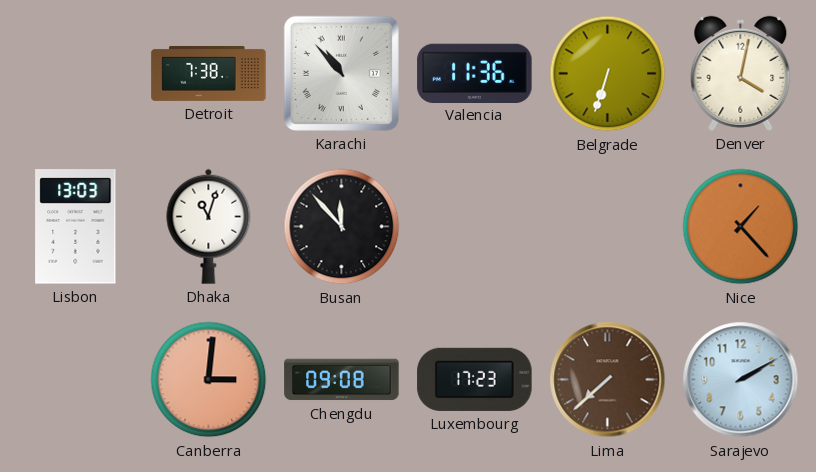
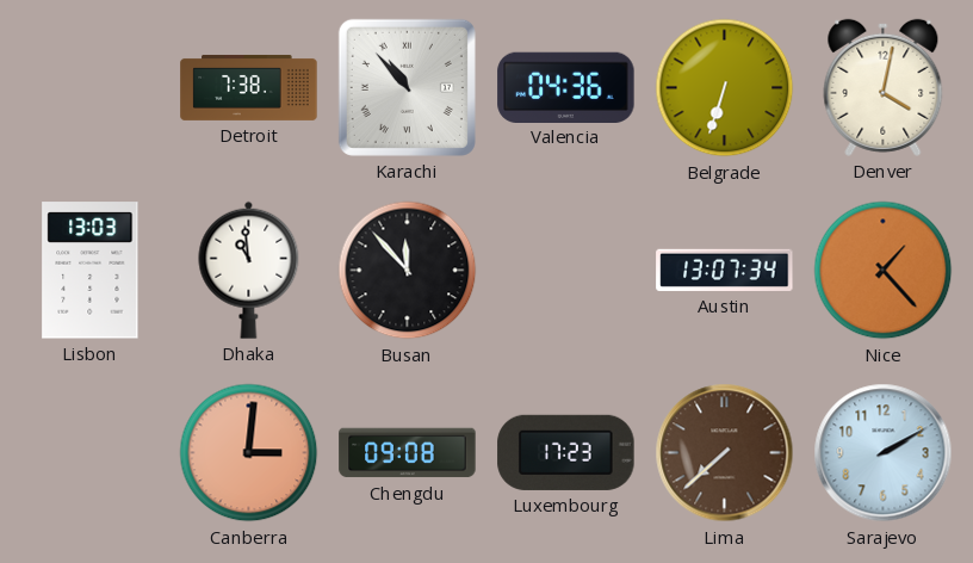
Valencia: 11:36 -> 04:36 (566, 87)
Dhaka: 11:03 -> 10:59 (249, 270)
Austin: none -> 13:07 (725, 270)
